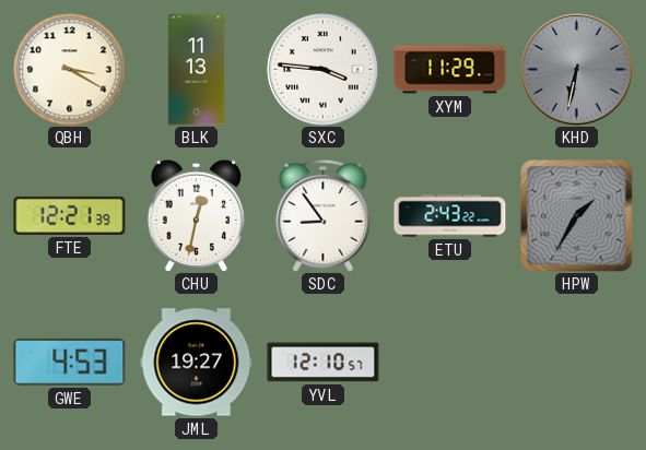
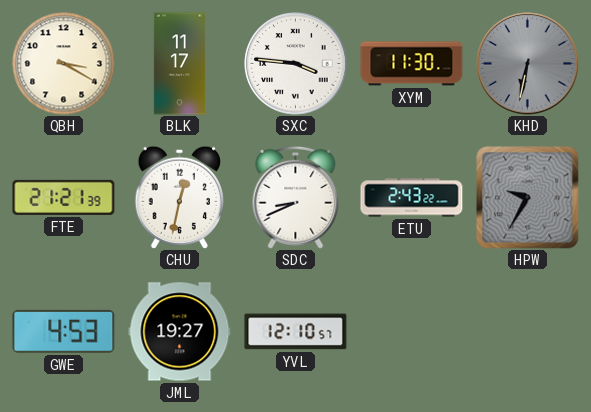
BLK: 11:13 -> 11:17 (179, 64)
XYM: 11:29 -> 11:30 (412, 64)
FTE: 12:21 -> 21:21 (64, 197)
SDC: 8:54 -> 8:41 (296, 197)
HPW: 1:35 -> 9:35 (528, 198)
